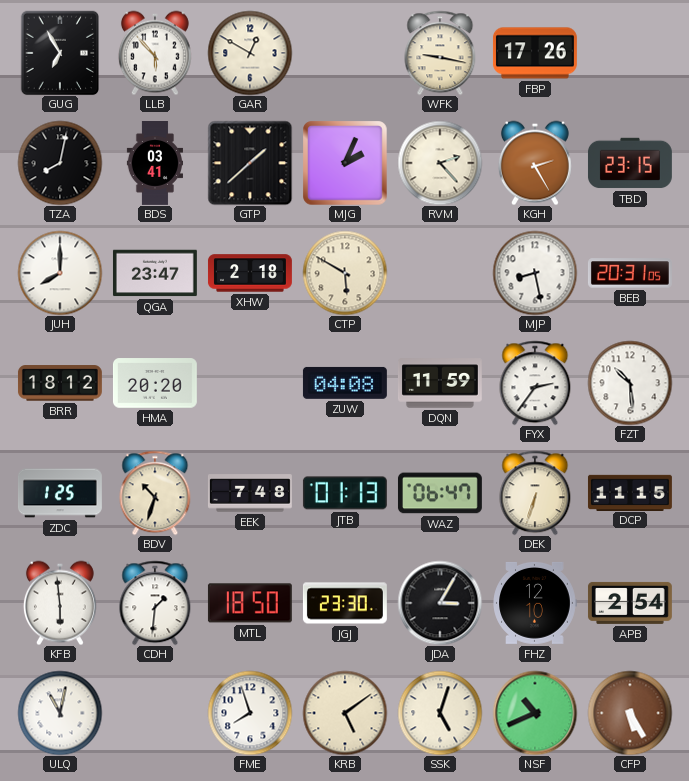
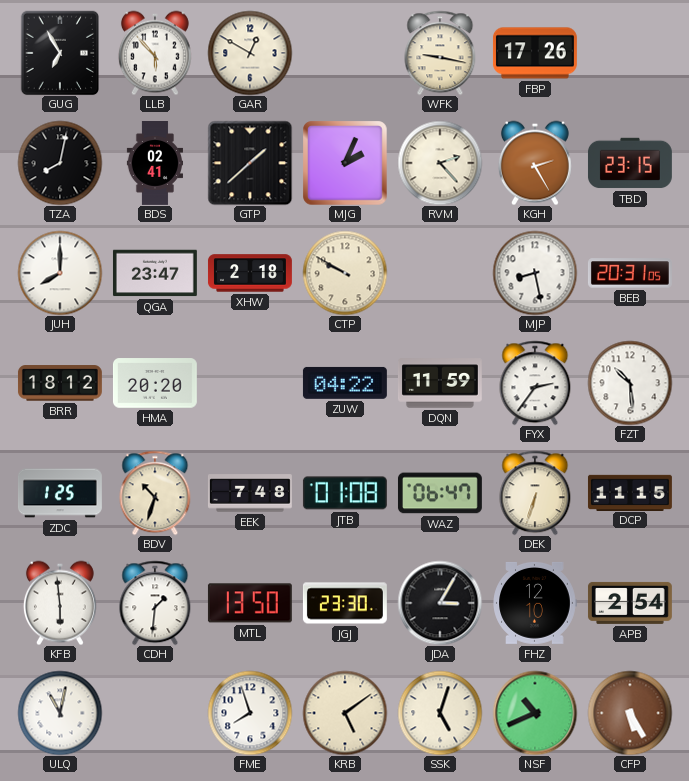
BDS: 03:41 -> 02:41 (154, 164)
CTP: 5:50 -> 9:50 (345, 273)
ZUW: 04:08 -> 04:22 (345, 383)
JTB: 01:13 -> 01:08 (345, 493)
MTL: 18:50 -> 13:50 (250, 603)
